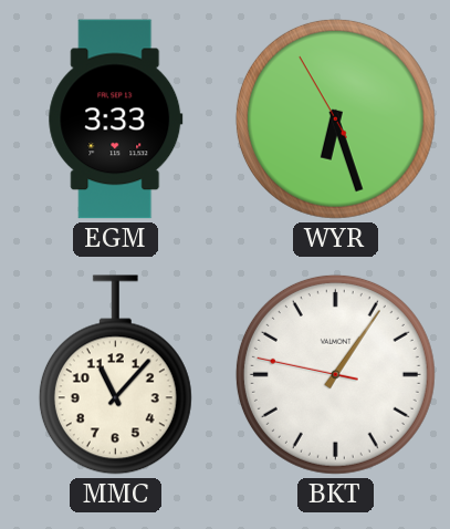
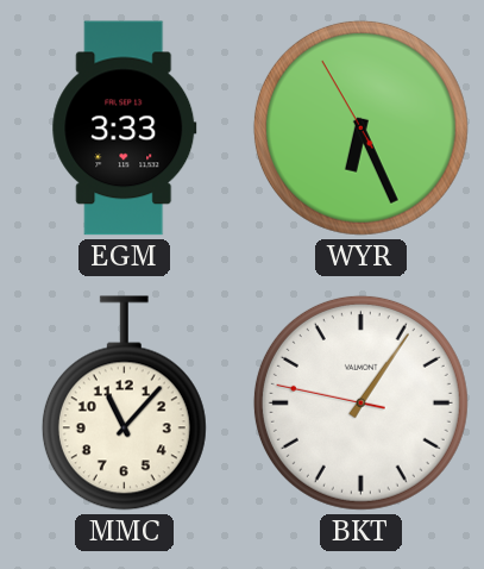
WYR: 6:26 -> 6:25 (360, 127)
